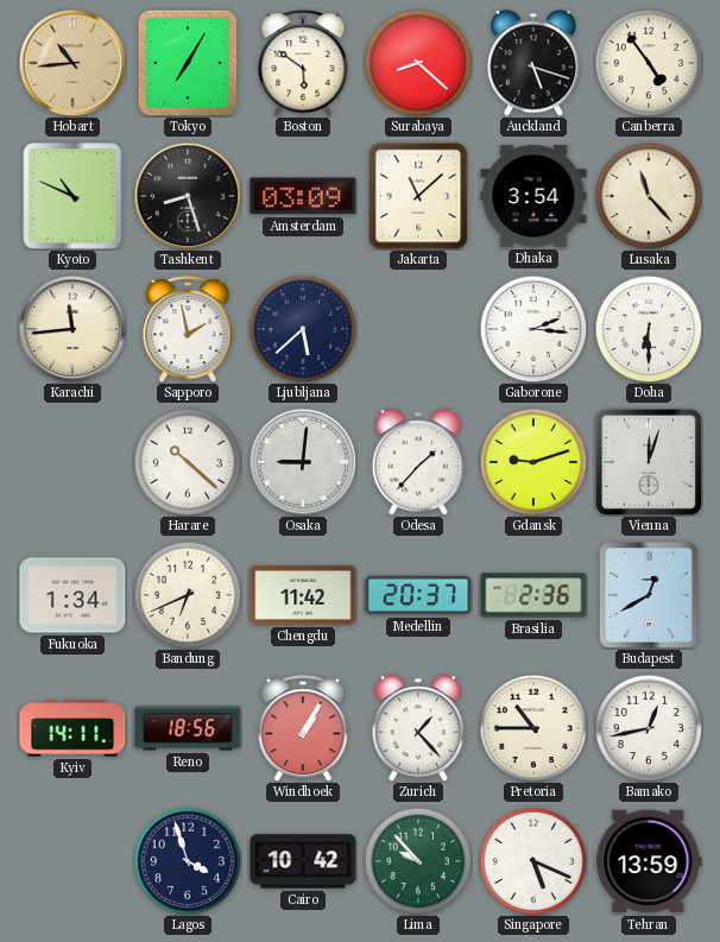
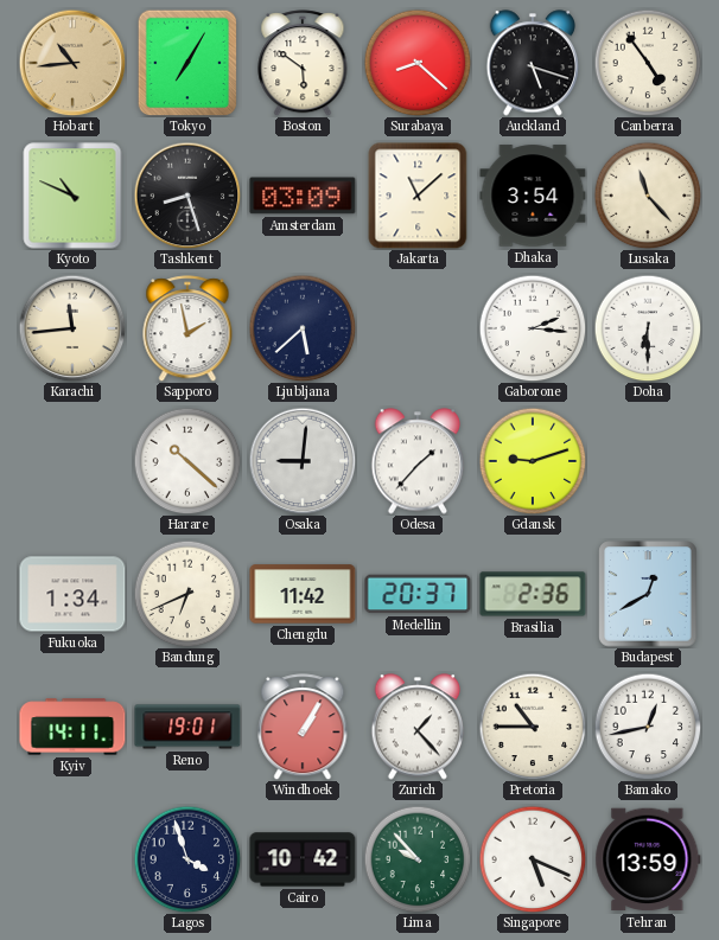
Vienna: 12:03 -> none (649, 462)
Reno: 18:56 -> 19:01 (187, 727)
